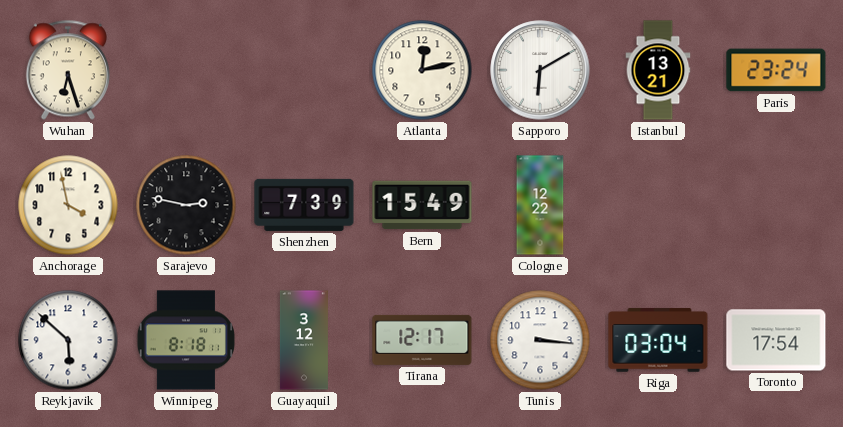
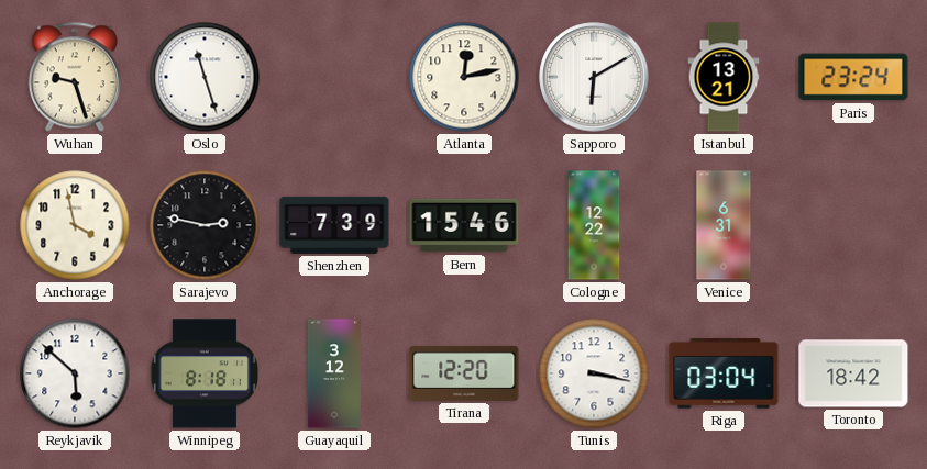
Wuhan: 6:27 -> 9:27 (75, 77)
Oslo: none -> 11:27 (205, 77)
Bern: 15:49 -> 15:46 (464, 225)
Venice: none -> 6:31 (724, 225)
Tirana: 12:17 -> 12:20 (464, 373)
Tunis: 3:16 -> 3:17 (594, 373)
Toronto: 17:54 -> 18:42 (853, 373)
